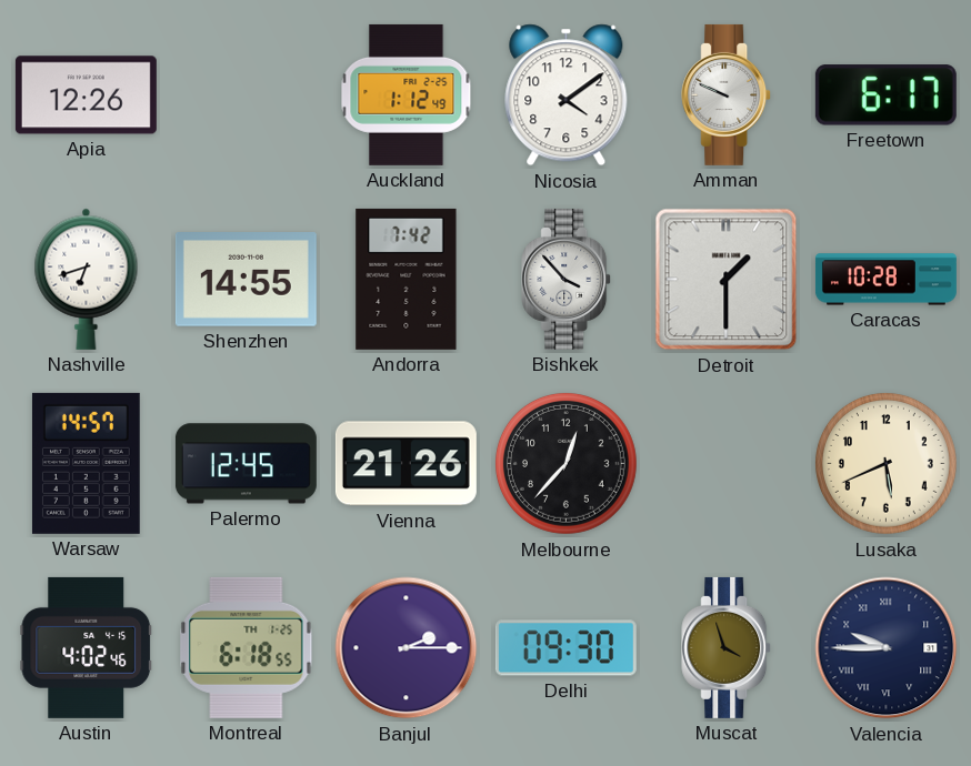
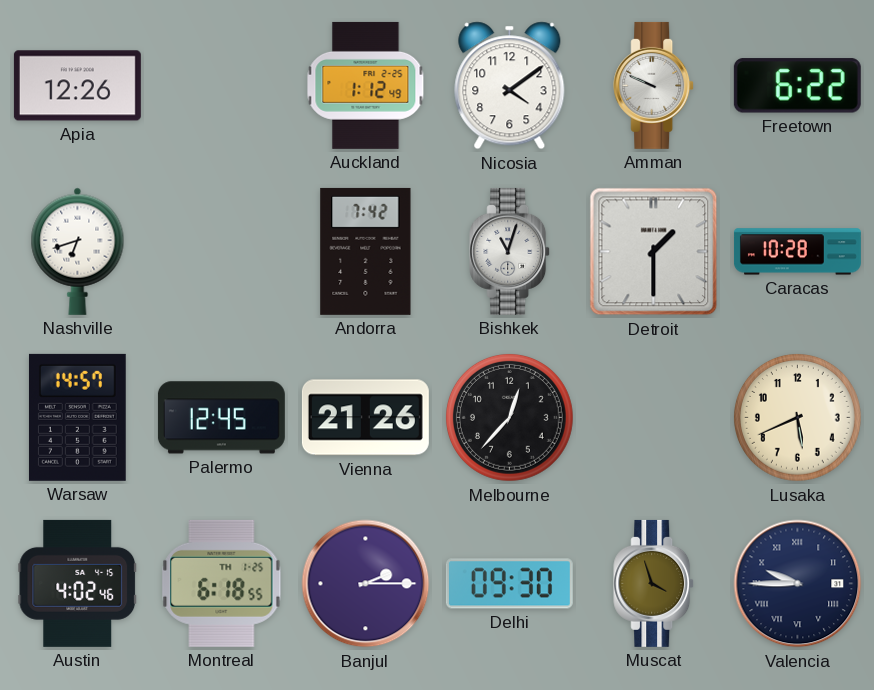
Freetown: 6:17 -> 6:22 (797, 86)
Shenzhen: 14:55 -> none (246, 280)
Bishkek: 3:53 -> 11:03 (510, 251)
